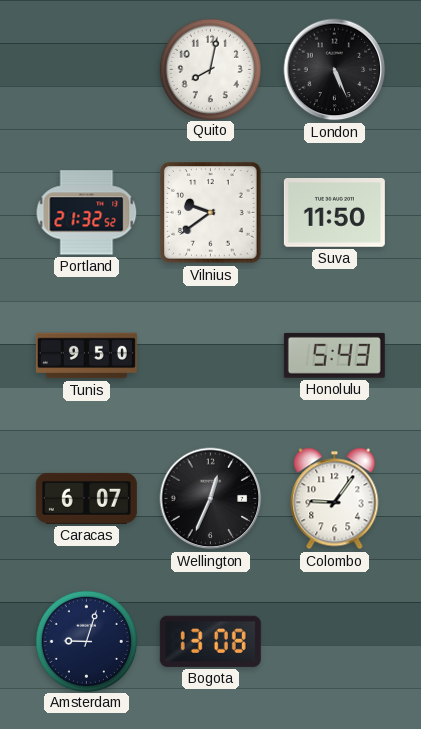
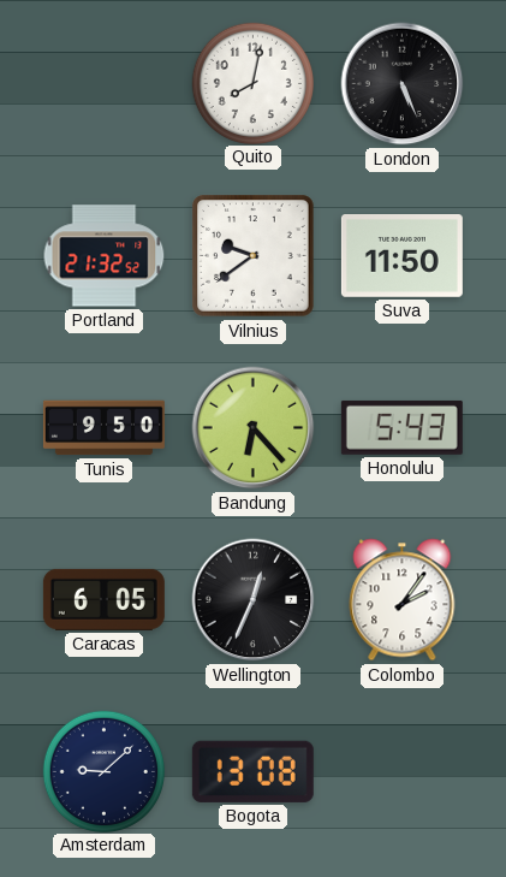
Bandung: none -> 6:23 (254, 428)
Caracas: 6:07 -> 6:05 (103, 599)
Colombo: 9:06 -> 2:06 (403, 600)
Amsterdam: 9:03 -> 9:08 (103, 771)
